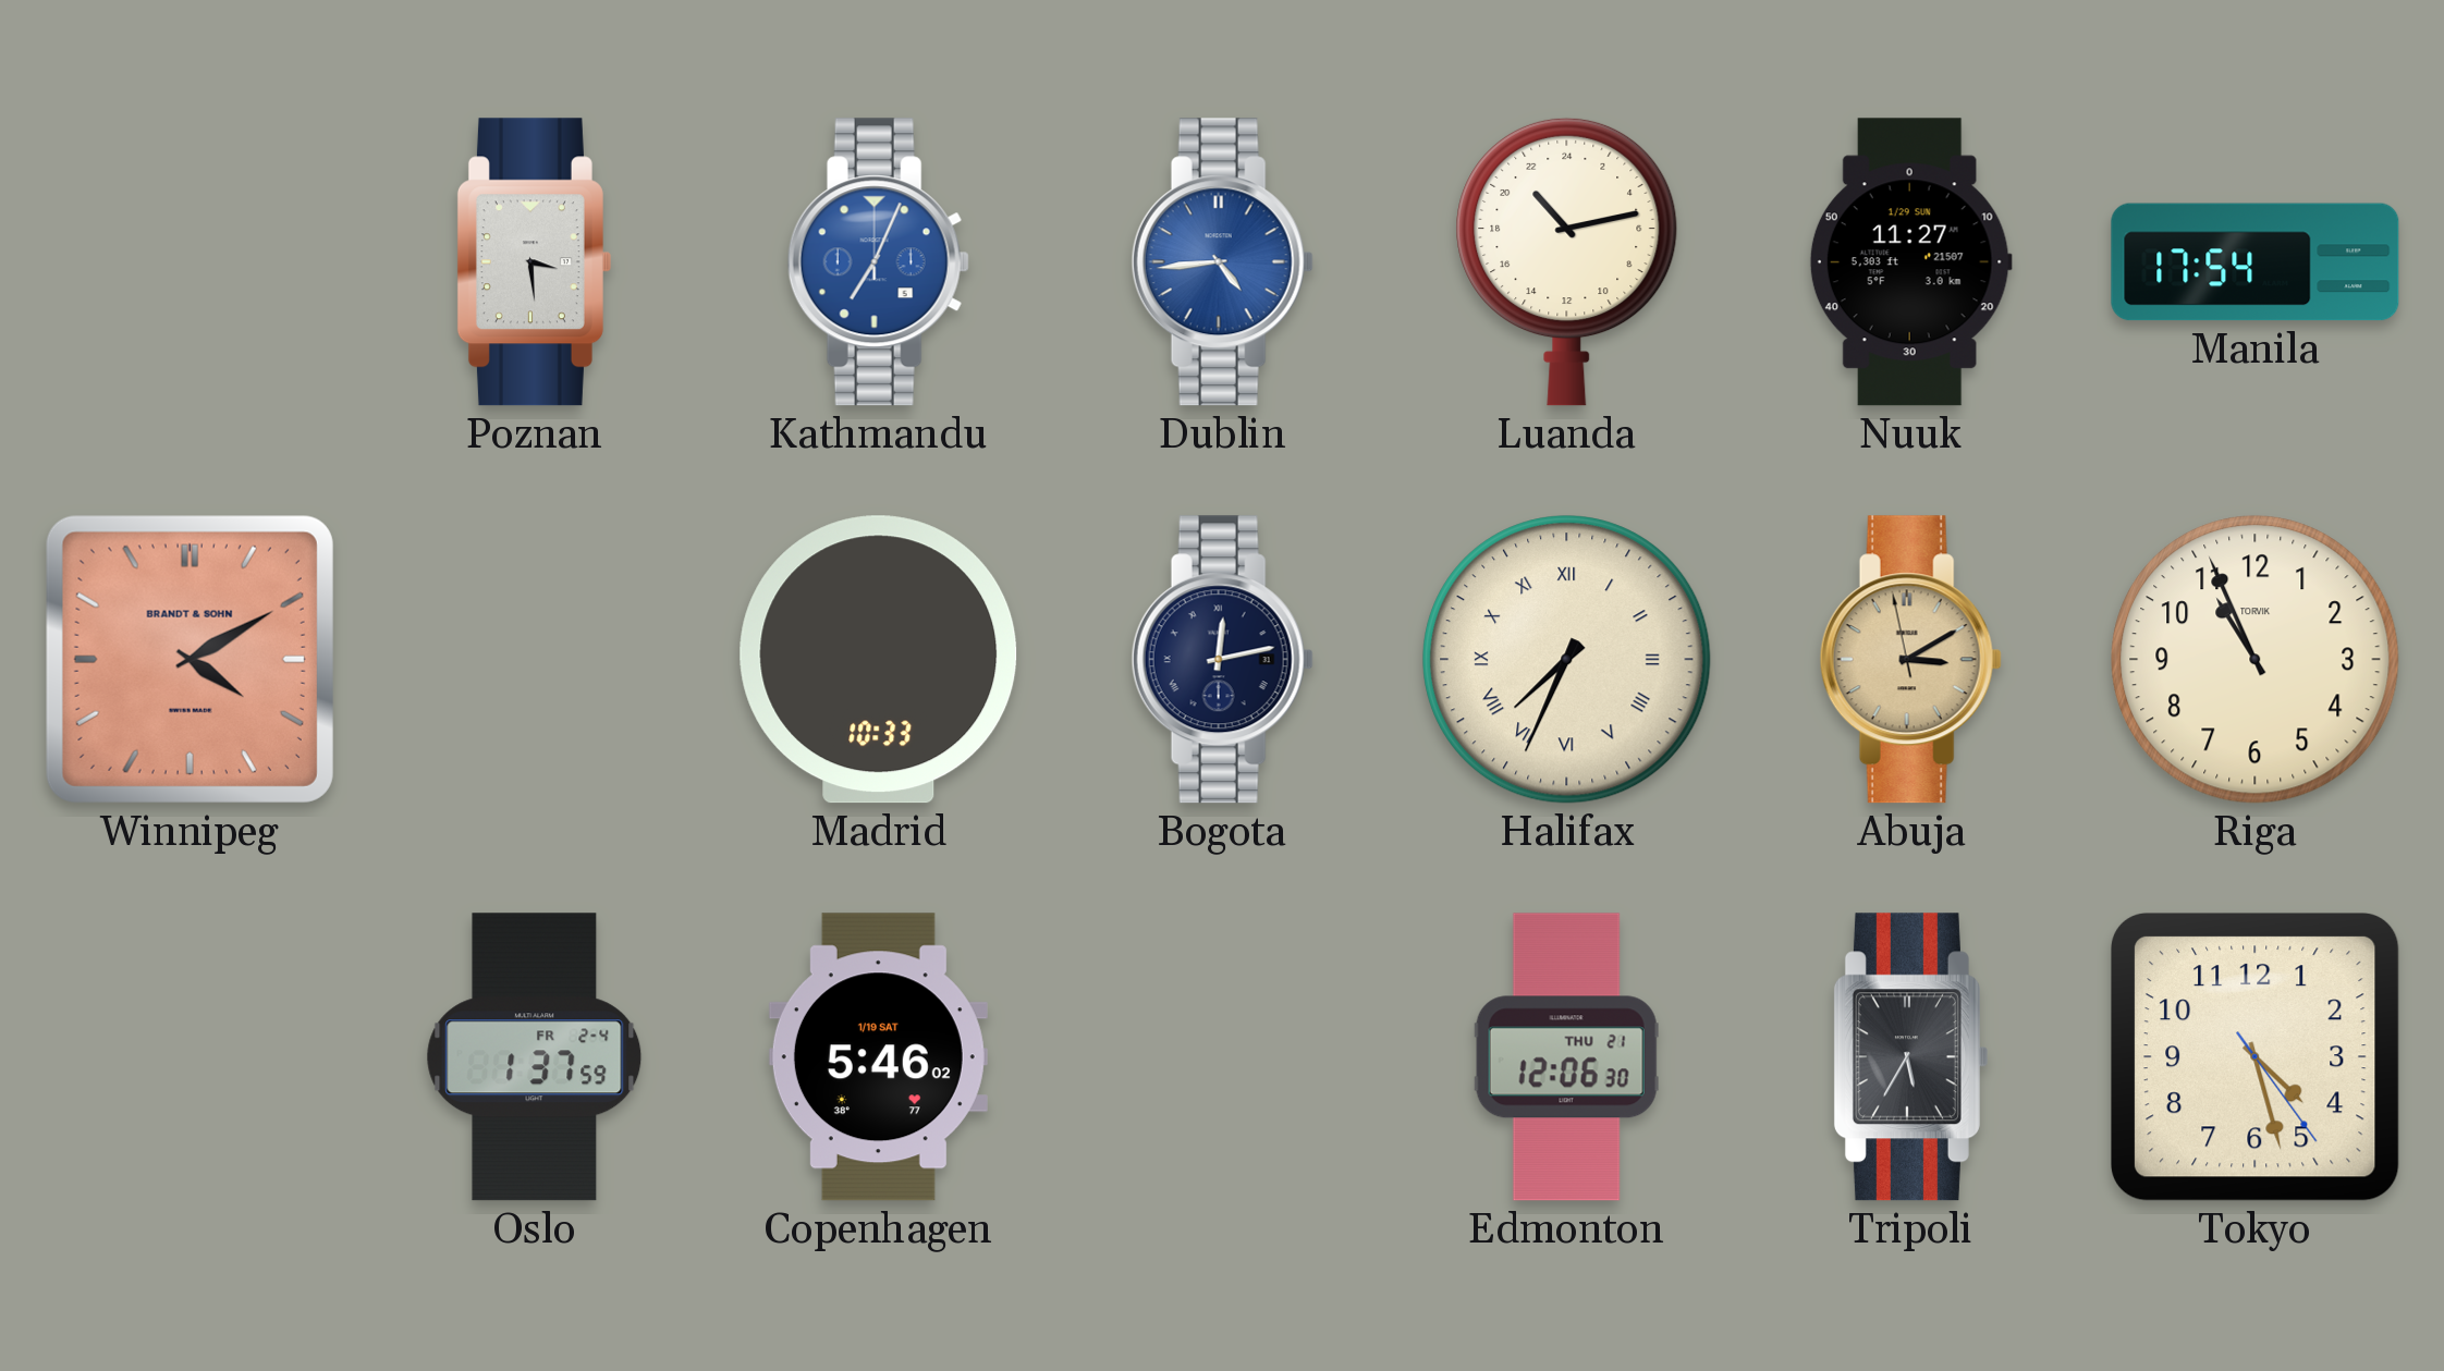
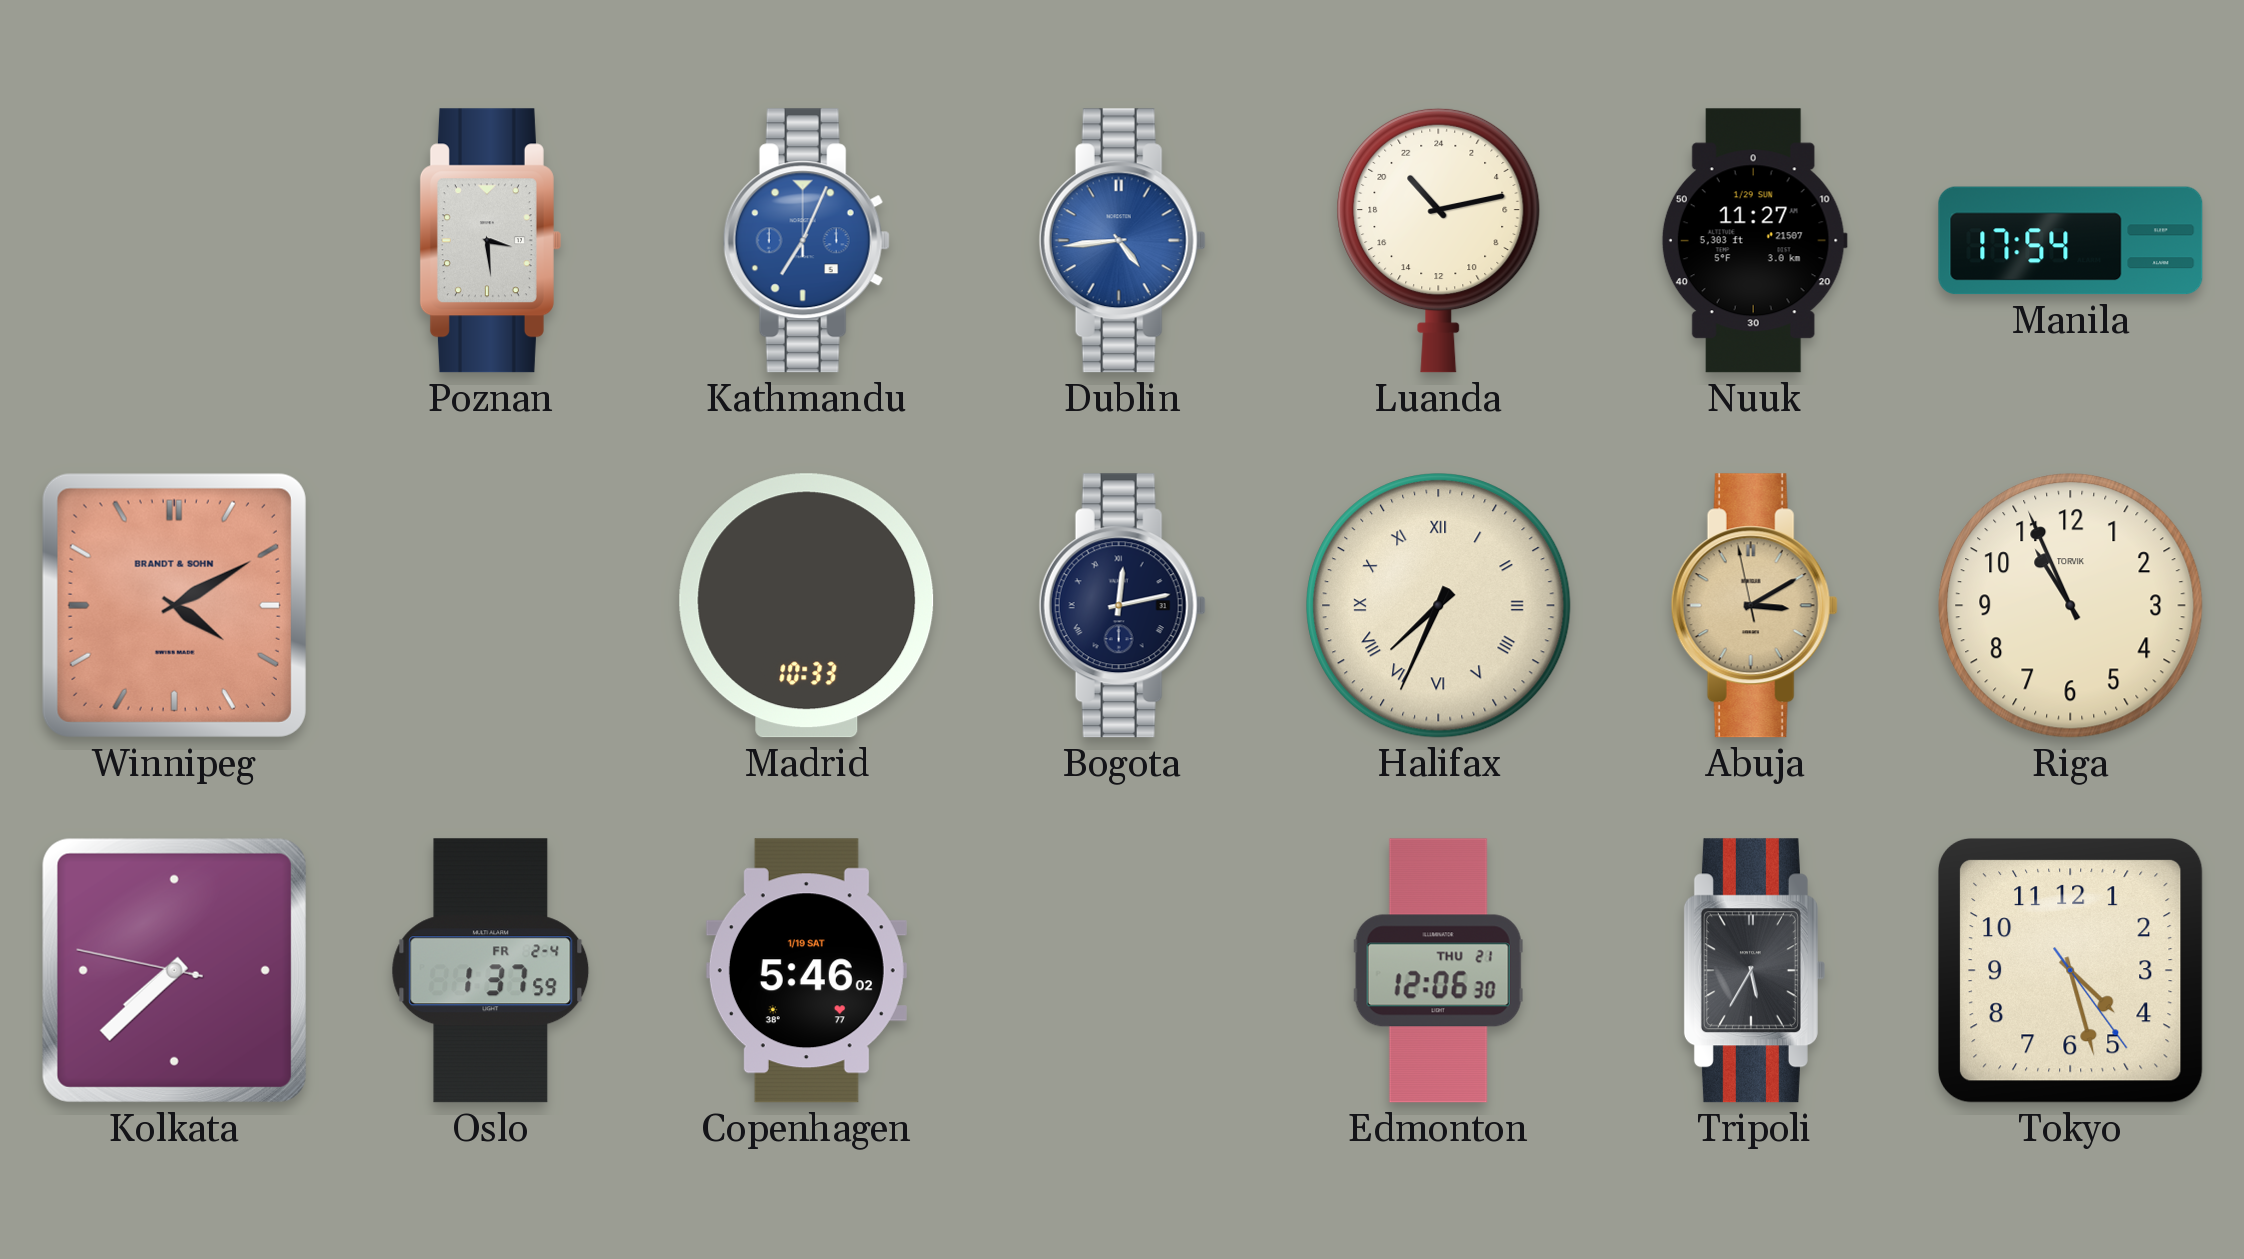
Kolkata: none -> 7:37 (174, 970)
